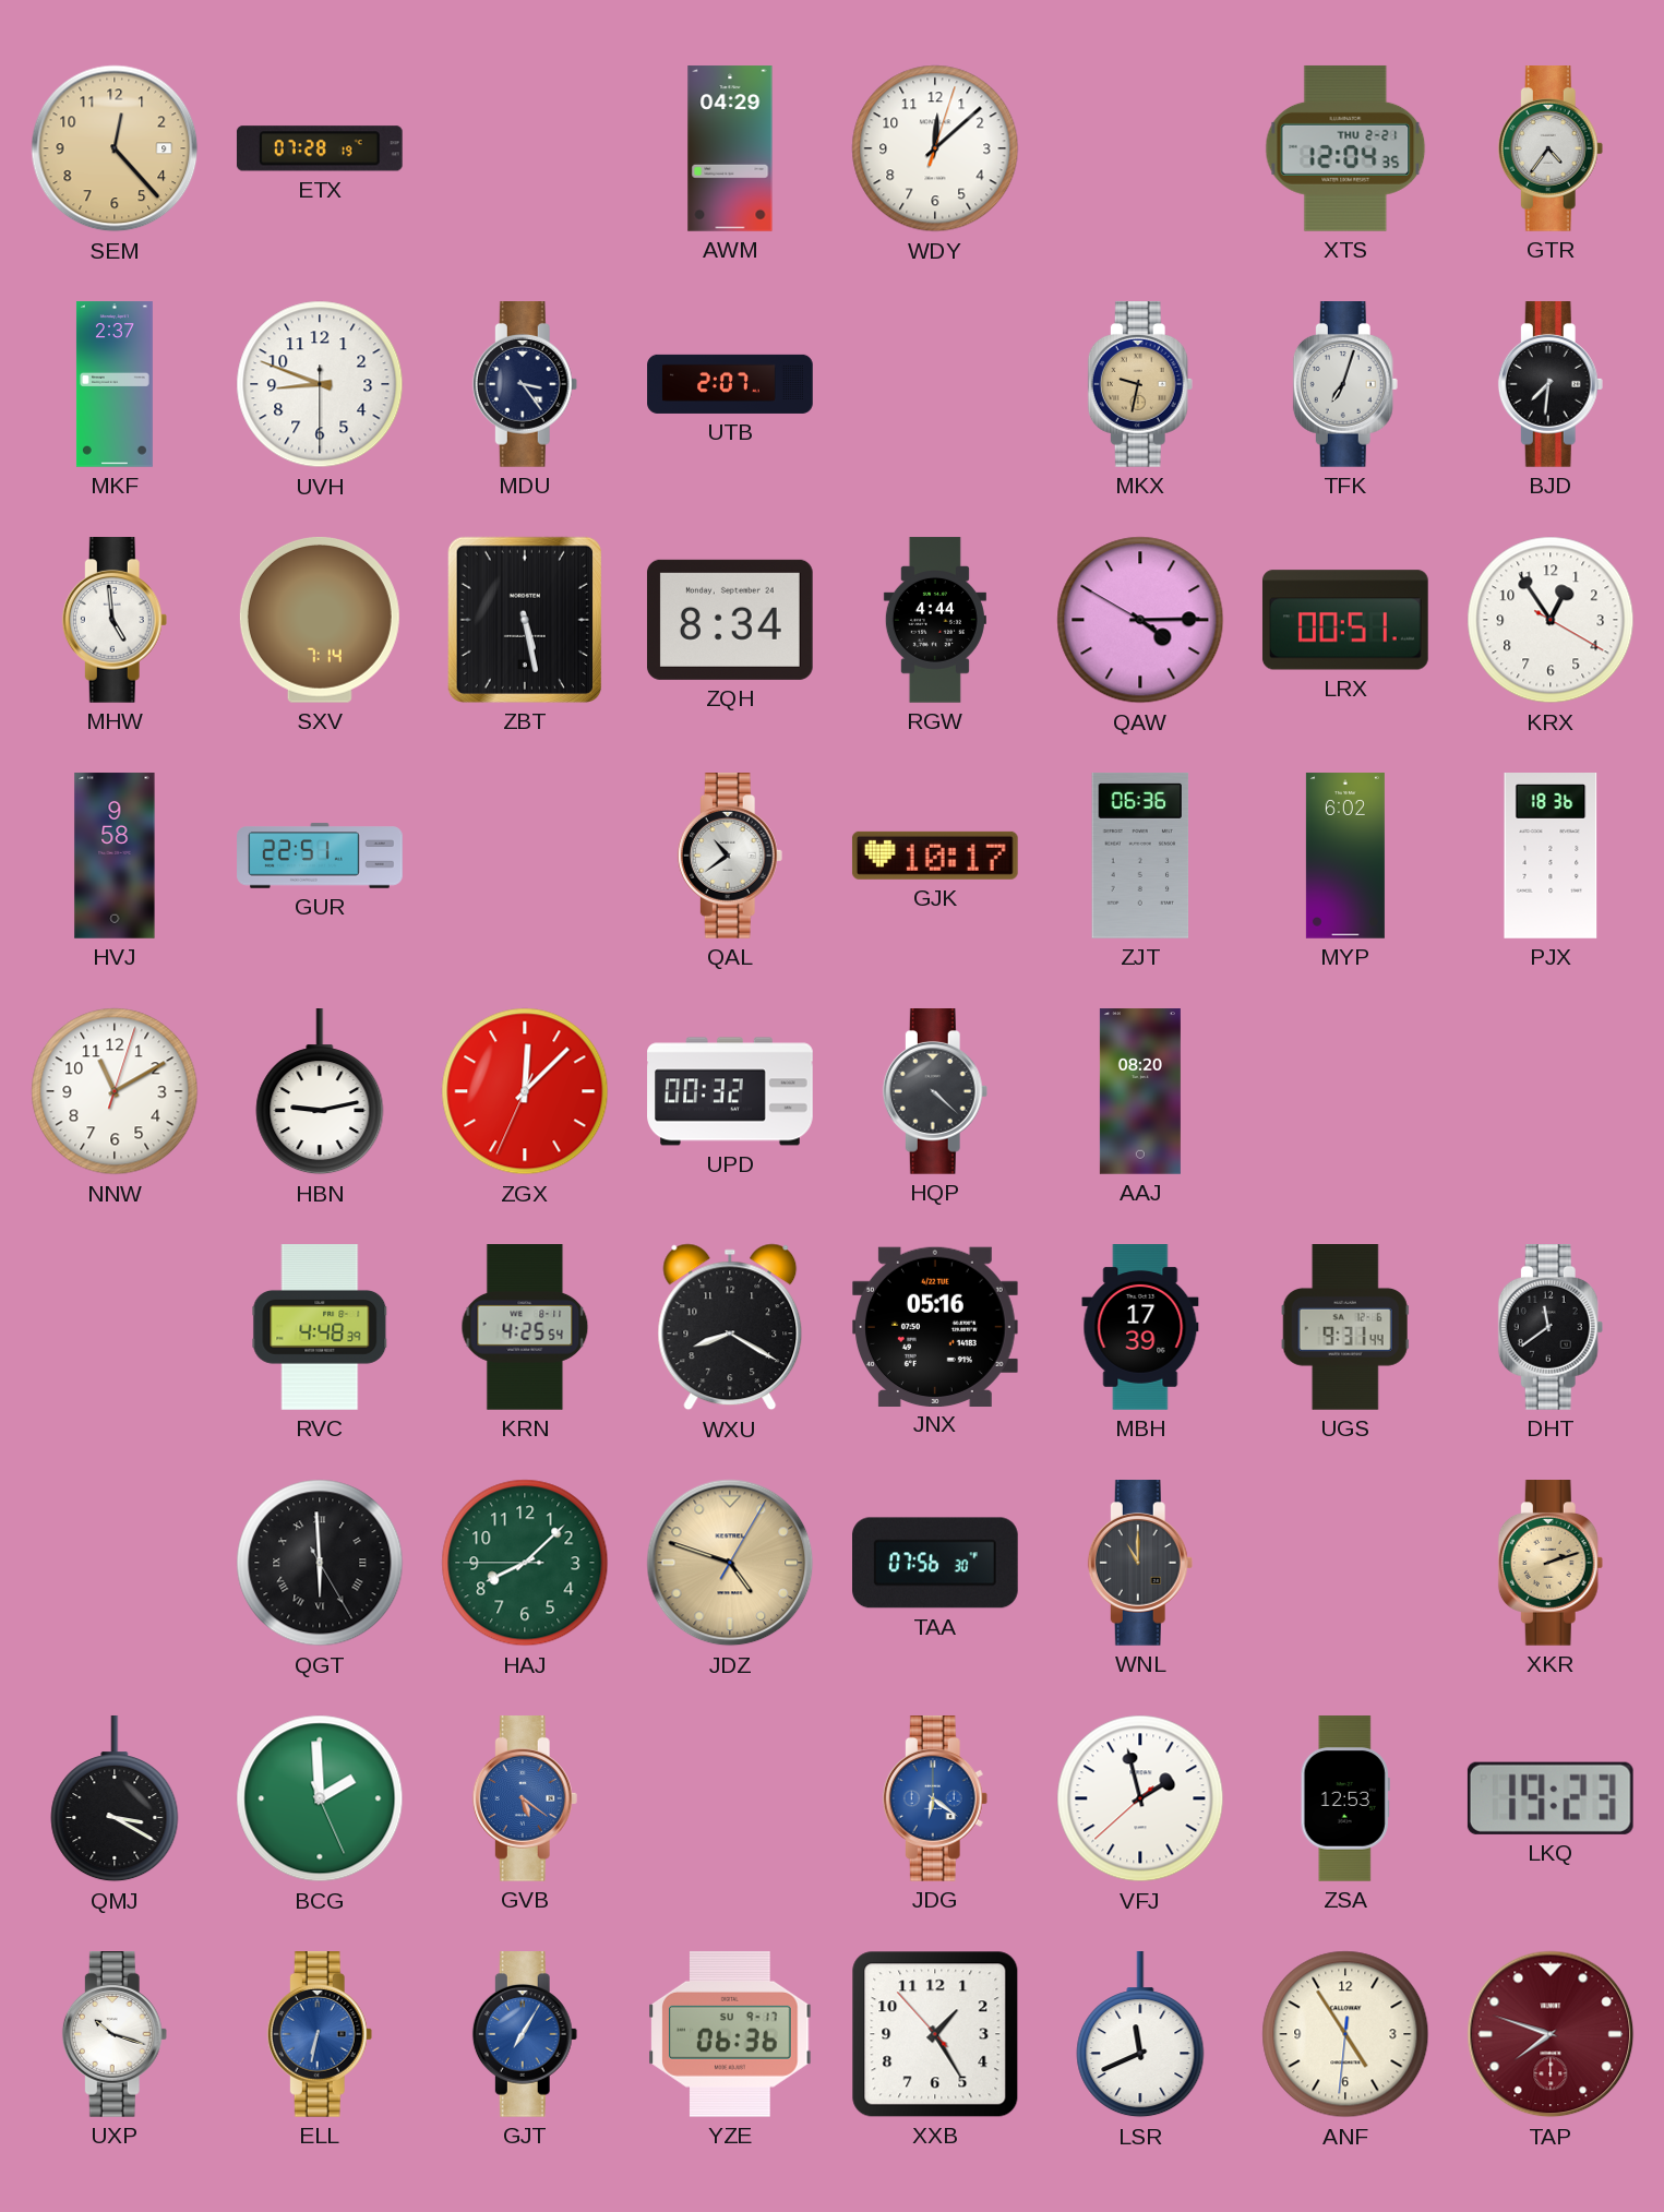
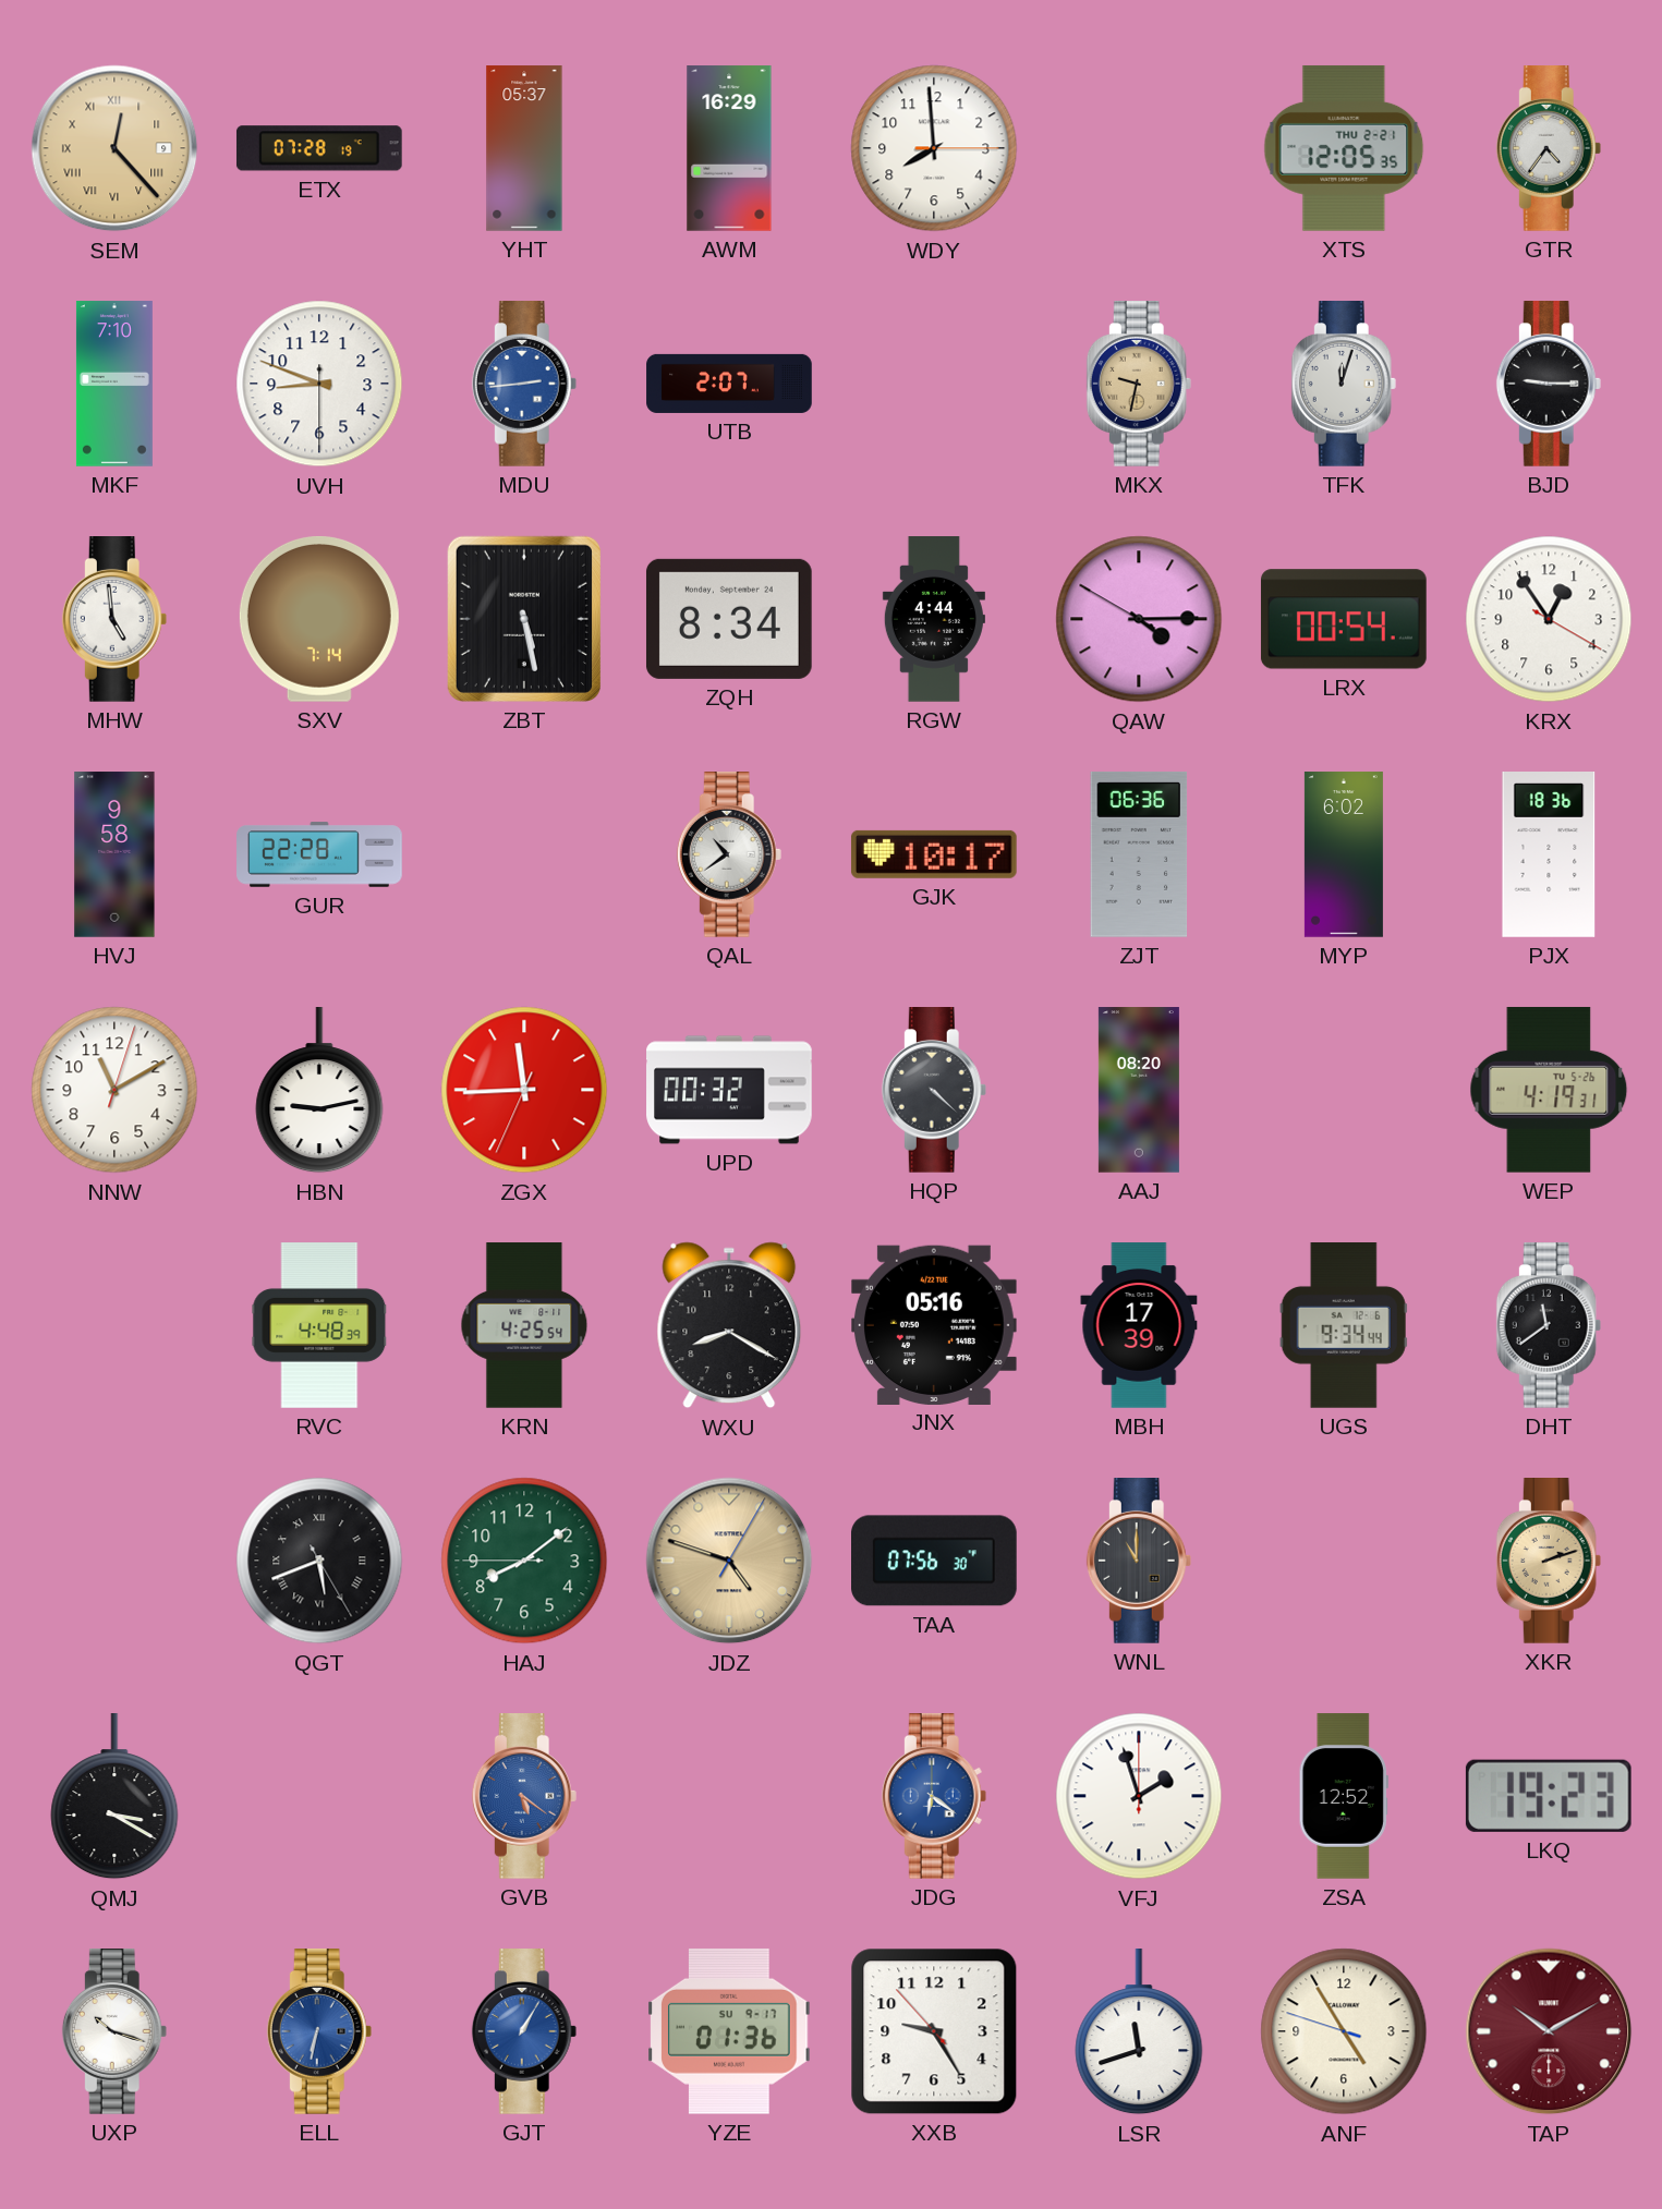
SEM numerals: Arabic -> Roman (114, 148)
YHT: none -> 05:37 (524, 148)
AWM: 04:29 -> 16:29 (729, 148)
WDY: 12:08 -> 7:59 (934, 148)
XTS: 12:04 -> 12:05 (1344, 148)
MKF: 2:37 -> 7:10 (114, 384)
MDU: 3:24 -> 2:44 (524, 385)
MDU dial: navy -> blue (524, 385)
TFK: 7:03 -> 12:03 (1344, 385)
BJD: 7:31 -> 9:15 (1549, 385)
LRX: 00:51 -> 00:54 (1344, 619)
GUR: 22:51 -> 22:28 (319, 854)
ZGX: 12:07 -> 11:44 (524, 1090)
WEP: none -> 4:19 (1549, 1090)
UGS: 9:31 -> 9:34 (1344, 1326)
QGT: 5:59 -> 5:41 (319, 1561)
HAJ: 8:07 -> 8:08 (524, 1561)
BCG: 1:59 -> none (320, 1798)
VFJ: 1:57:38 -> 1:57:00 (1139, 1796)
ZSA: 12:53 -> 12:52 (1344, 1796)
GJT: 7:05 -> 1:05 (524, 2032)
YZE: 06:36 -> 01:36 (729, 2031)
XXB: 1:24 -> 9:24 (934, 2031)
LSR: 11:41 -> 11:42 (1139, 2032)
ANF: 4:54:31 -> 4:54:48 (1344, 2031)
TAP: 7:48 -> 10:10 (1549, 2031)
